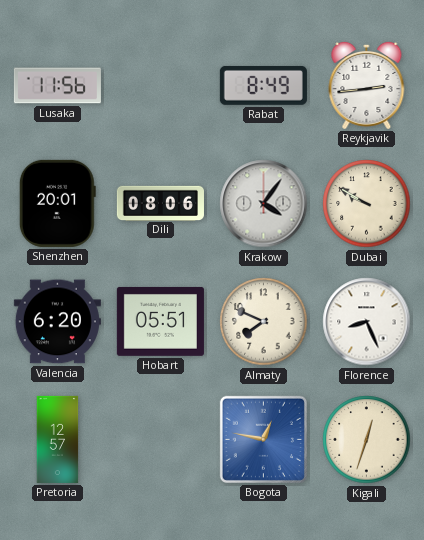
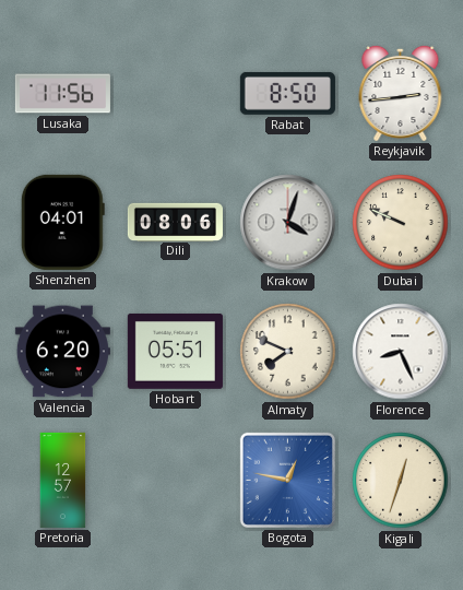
Rabat: 8:49 -> 8:50 (287, 93)
Shenzhen: 20:01 -> 04:01 (62, 222)
Krakow: 4:06 -> 4:03 (288, 223)
Dubai: 9:50 -> 9:49 (401, 223)
